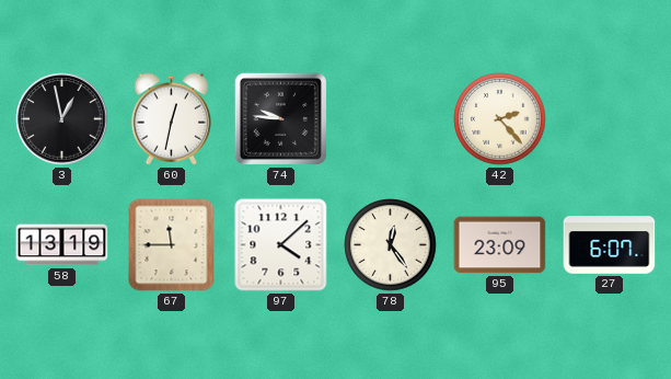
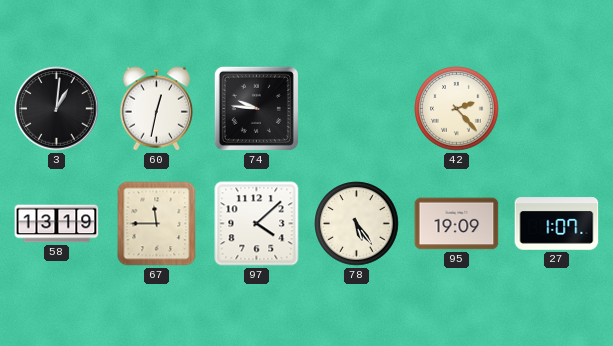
3: 12:58 -> 1:01 (57, 109)
78: 12:24 -> 5:24 (357, 224)
95: 23:09 -> 19:09 (457, 224)
27: 6:07 -> 1:07 (557, 224)
